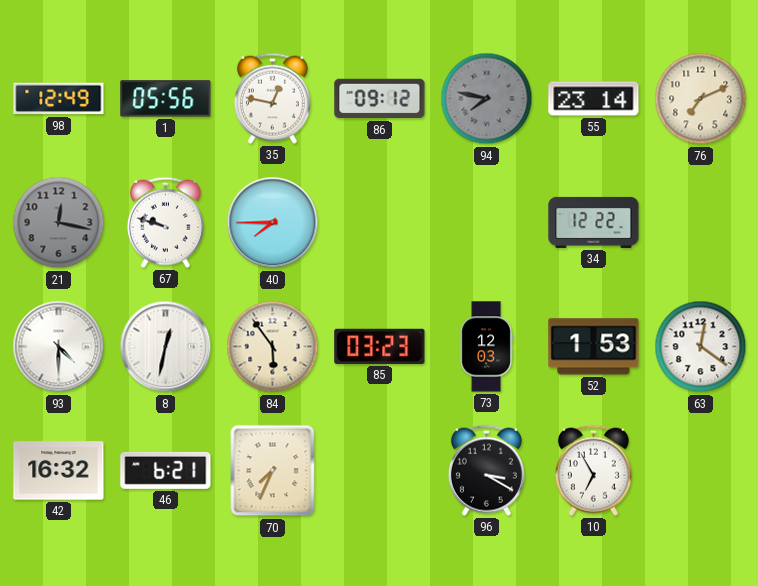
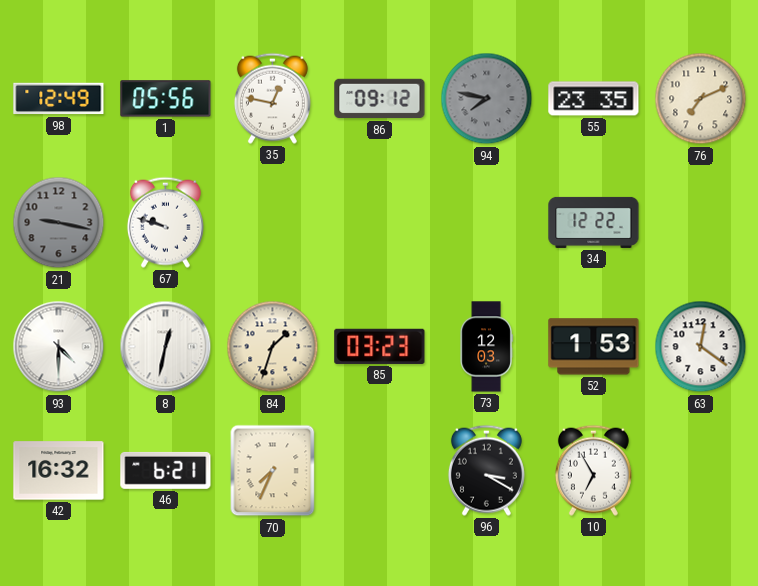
55: 23:14 -> 23:35 (594, 99)
21: 12:17 -> 9:17 (59, 223)
40: 7:45 -> none (273, 223)
84: 5:54 -> 1:33 (273, 347)
